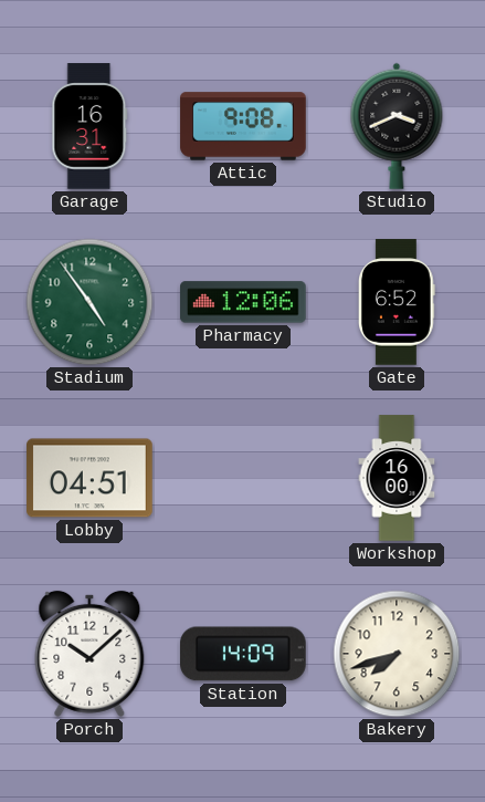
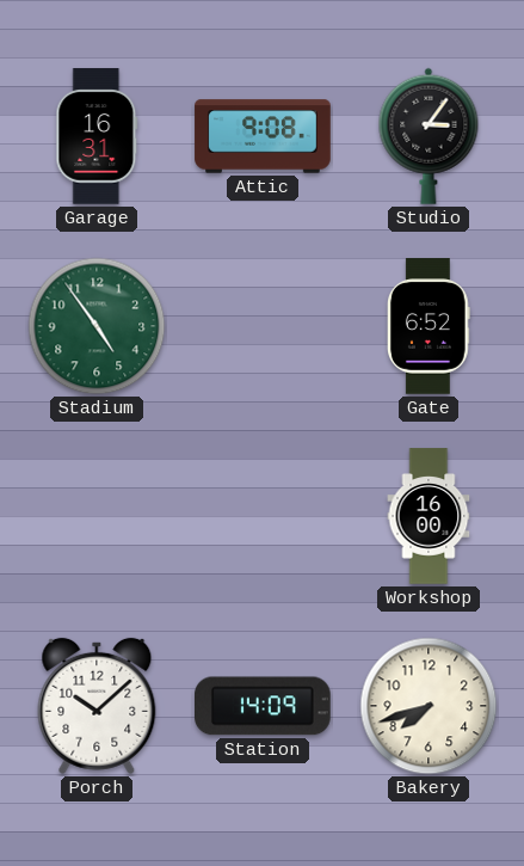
Studio: 3:41 -> 3:06 (429, 136)
Pharmacy: 12:06 -> none (243, 302)
Lobby: 04:51 -> none (89, 478)
